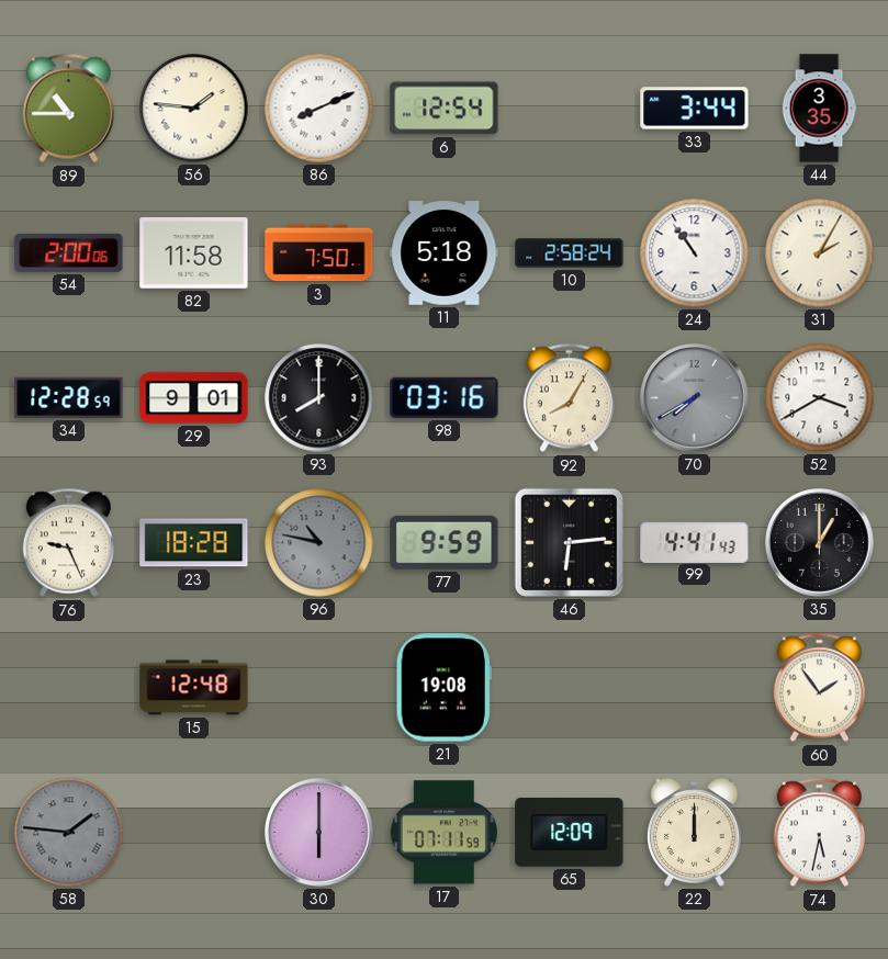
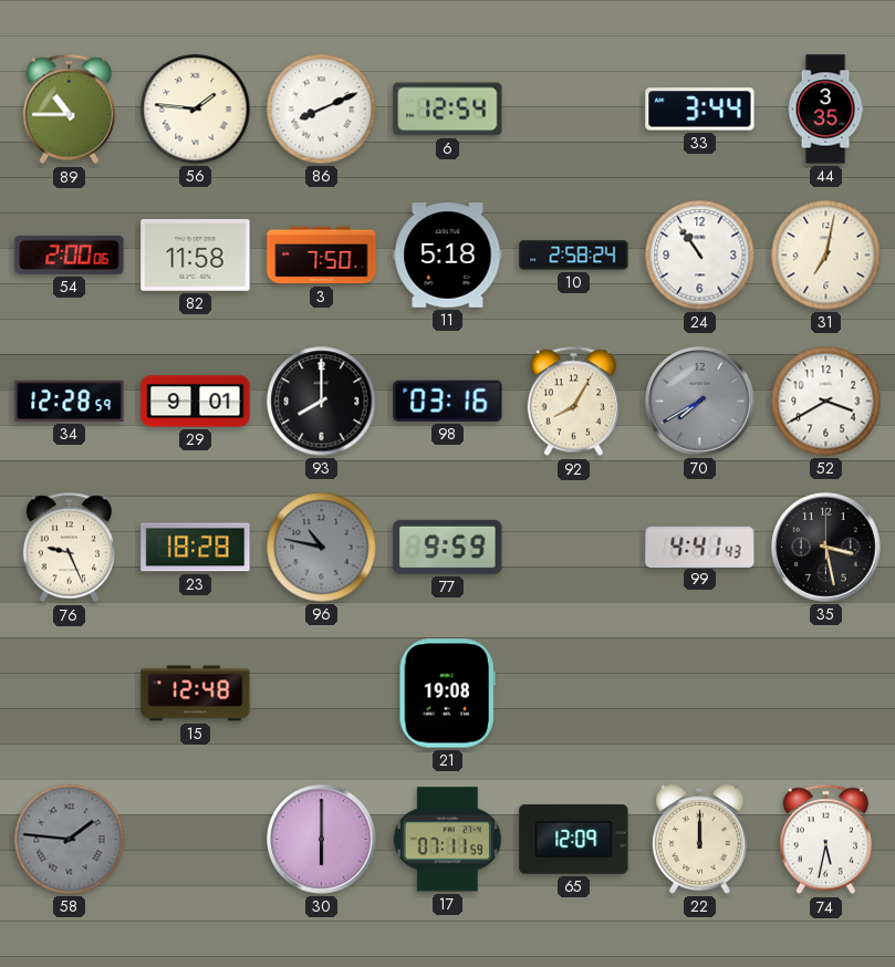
31: 2:05 -> 7:02 (826, 256)
46: 6:14 -> none (569, 542)
35: 1:00 -> 3:28 (826, 548)
60: 1:54 -> none (819, 688)
